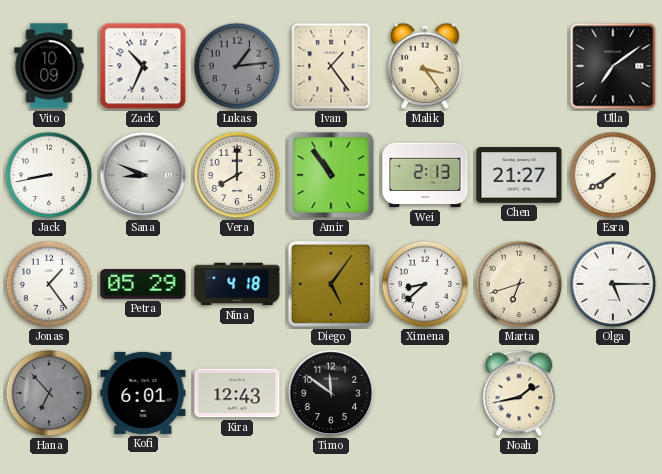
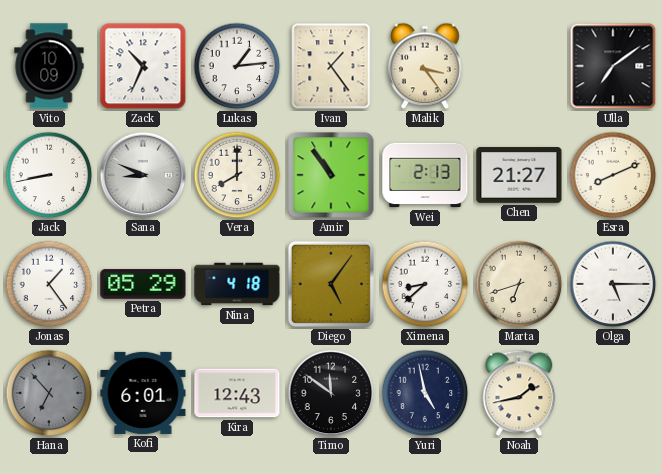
Lukas dial: grey -> white (237, 66)
Esra: 7:40 -> 8:11 (613, 175)
Yuri: none -> 4:58 (425, 393)
